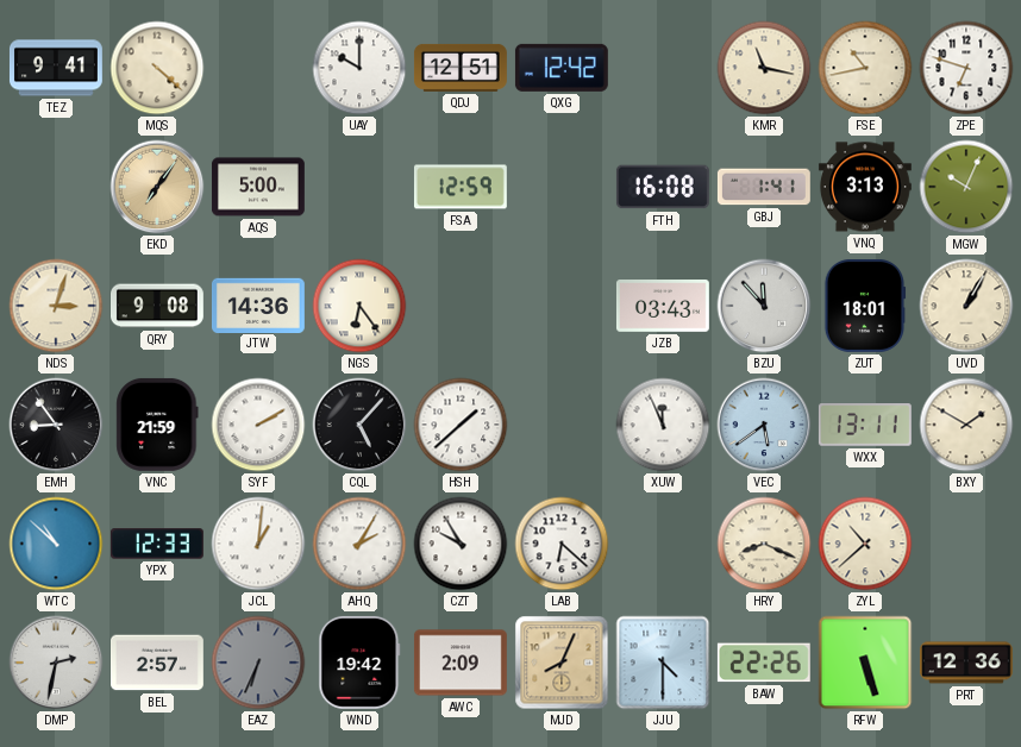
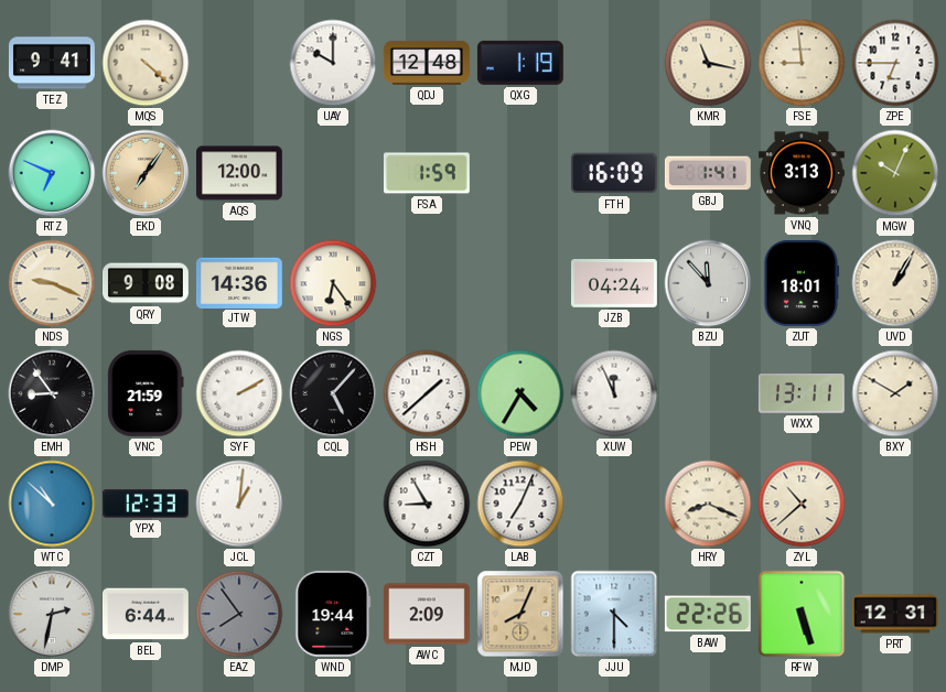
QDJ: 12:51 -> 12:48 (427, 63)
QXG: 12:42 -> 1:19 (520, 63)
FSE: 10:43 -> 8:59 (802, 63)
ZPE: 6:48 -> 6:45 (895, 63)
RTZ: none -> 6:49 (52, 173)
AQS: 5:00 -> 12:00 (239, 173)
FSA: 12:59 -> 1:59 (427, 173)
FTH: 16:08 -> 16:09 (614, 173)
NDS: 3:03 -> 9:19 (52, 283)
JZB: 03:43 -> 04:24 (614, 283)
PEW: none -> 4:35 (520, 393)
VEC: 5:39 -> none (764, 425)
AHQ: 2:05 -> none (359, 544)
CZT: 9:55 -> 8:55 (427, 504)
LAB: 6:22 -> 7:04 (520, 504)
BEL: 2:57 -> 6:44 (146, 614)
EAZ: 6:34 -> 7:54 (239, 614)
WND: 19:42 -> 19:44 (333, 614)
PRT: 12:36 -> 12:31 (895, 614)
